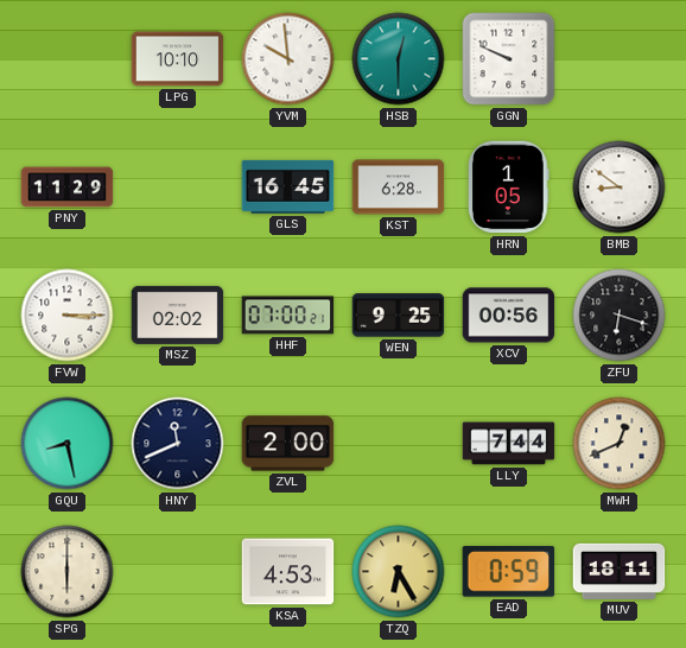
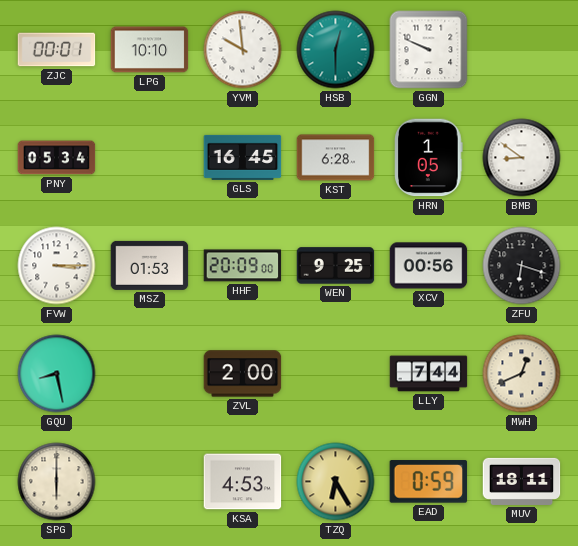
ZJC: none -> 00:01 (57, 50)
PNY: 11:29 -> 05:34 (57, 158)
MSZ: 02:02 -> 01:53 (150, 265)
HHF: 07:00 -> 20:09 (243, 266)
HNY: 11:41 -> none (178, 444)
